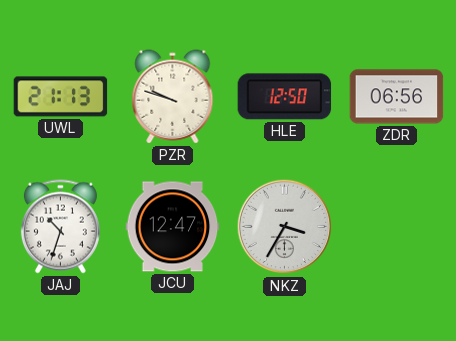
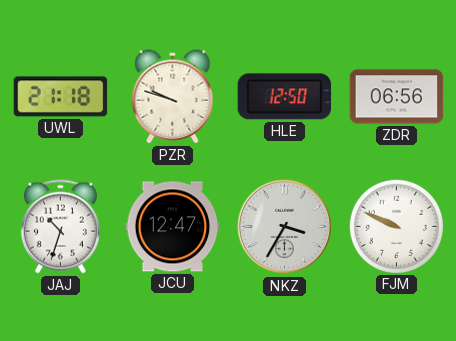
UWL: 21:13 -> 21:18 (61, 97)
FJM: none -> 9:49 (396, 226)
